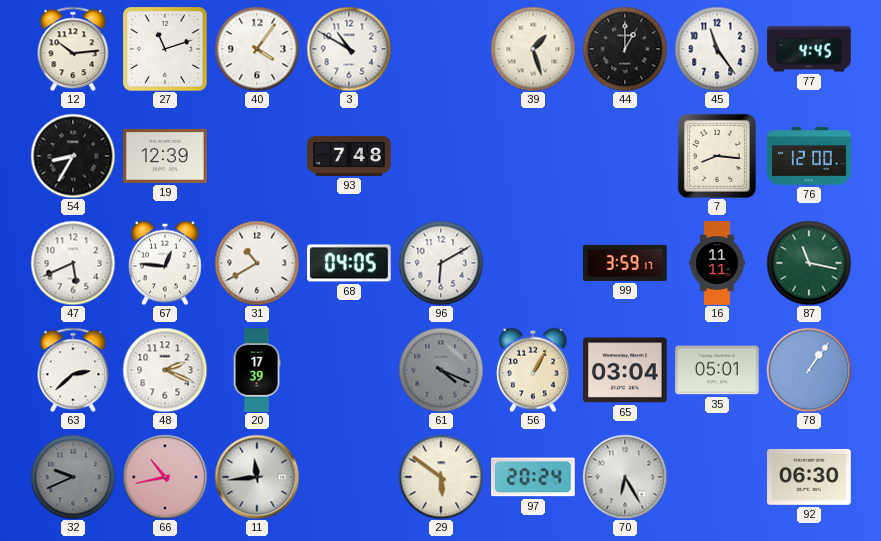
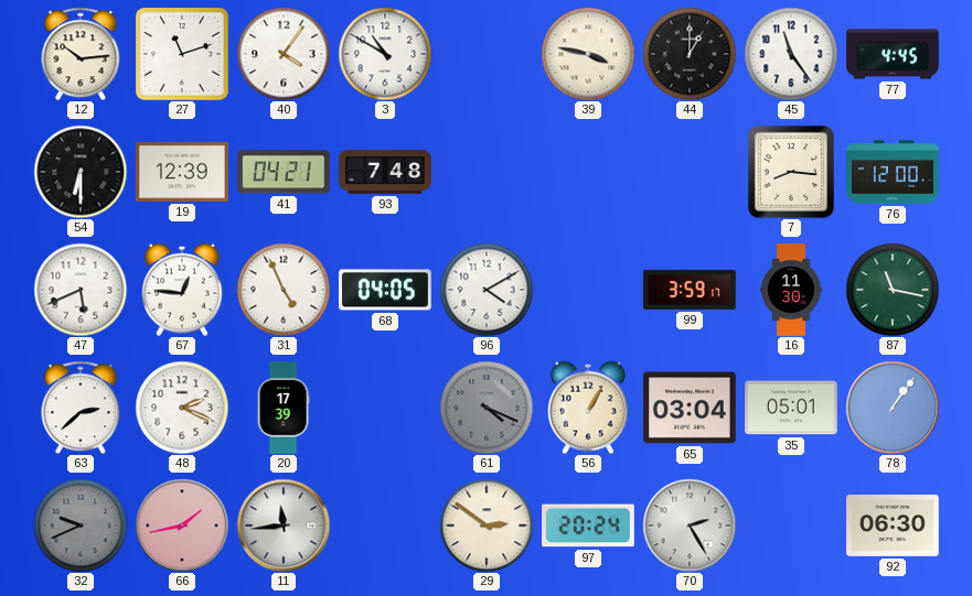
39: 1:27 -> 3:47 (588, 54)
54: 8:35 -> 6:30 (81, 172)
41: none -> 04:21 (284, 172)
31: 10:40 -> 4:56 (284, 290)
96: 6:10 -> 4:10 (487, 290)
16: 11:11 -> 11:30 (791, 290)
66: 10:43 -> 1:43 (182, 525)
29: 5:51 -> 2:51 (487, 525)
70: 6:25 -> 2:25 (690, 525)
